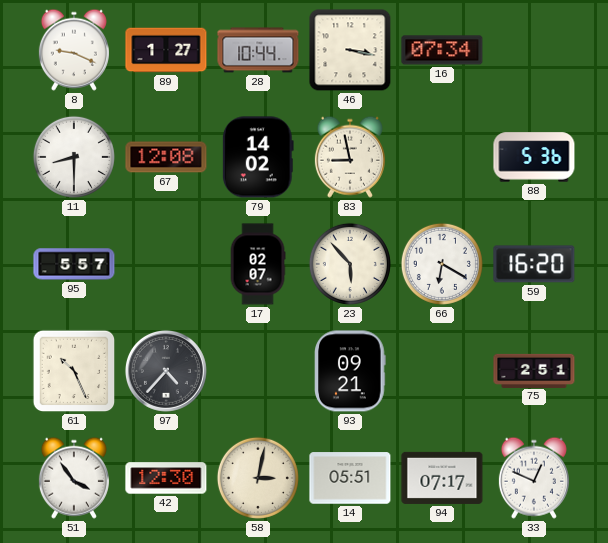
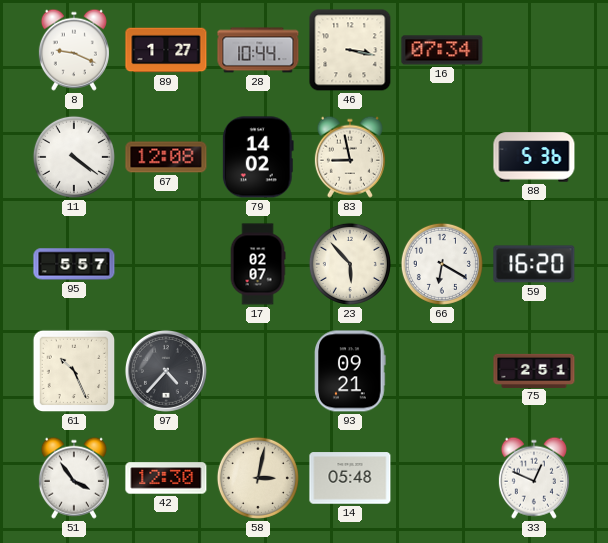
11: 8:30 -> 4:21 (74, 157)
14: 05:51 -> 05:48 (350, 478)
94: 07:17 -> none (442, 478)
